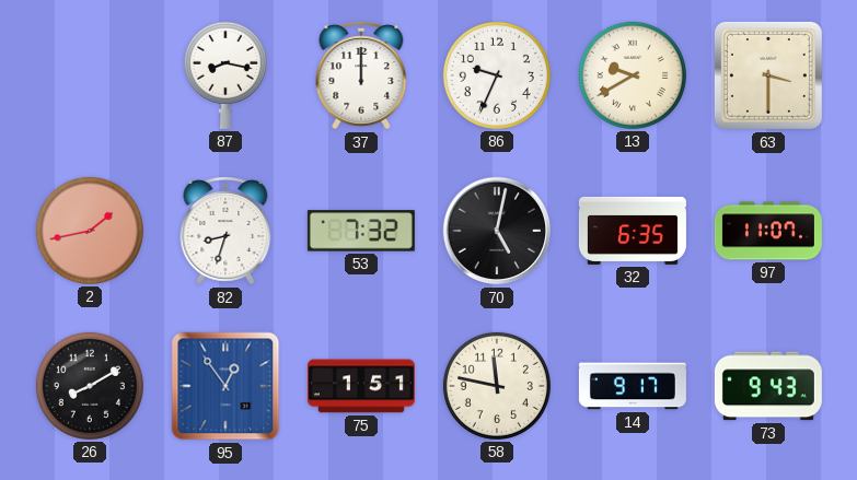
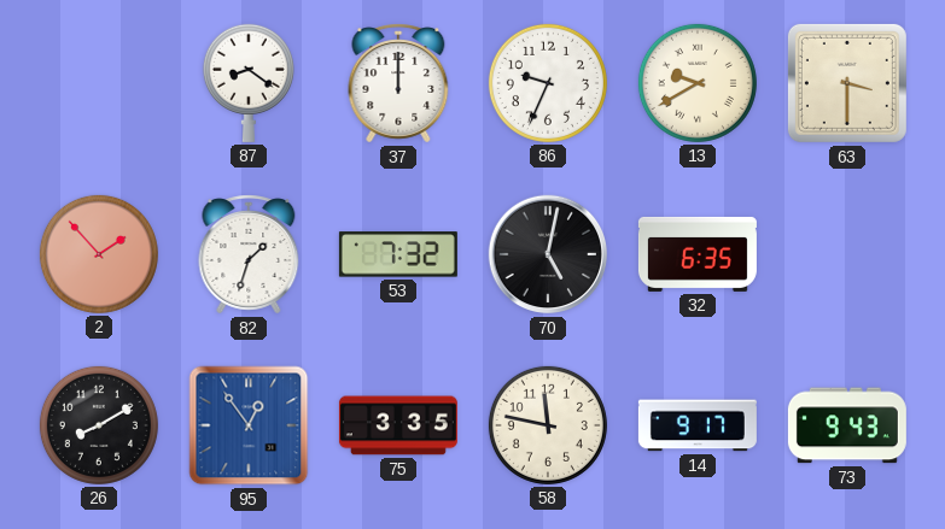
87: 8:17 -> 8:21 (249, 83)
2: 1:43 -> 1:53 (99, 254)
82: 8:33 -> 1:33 (249, 254)
97: 11:07 -> none (768, 231)
75: 1:51 -> 3:35 (398, 425)
